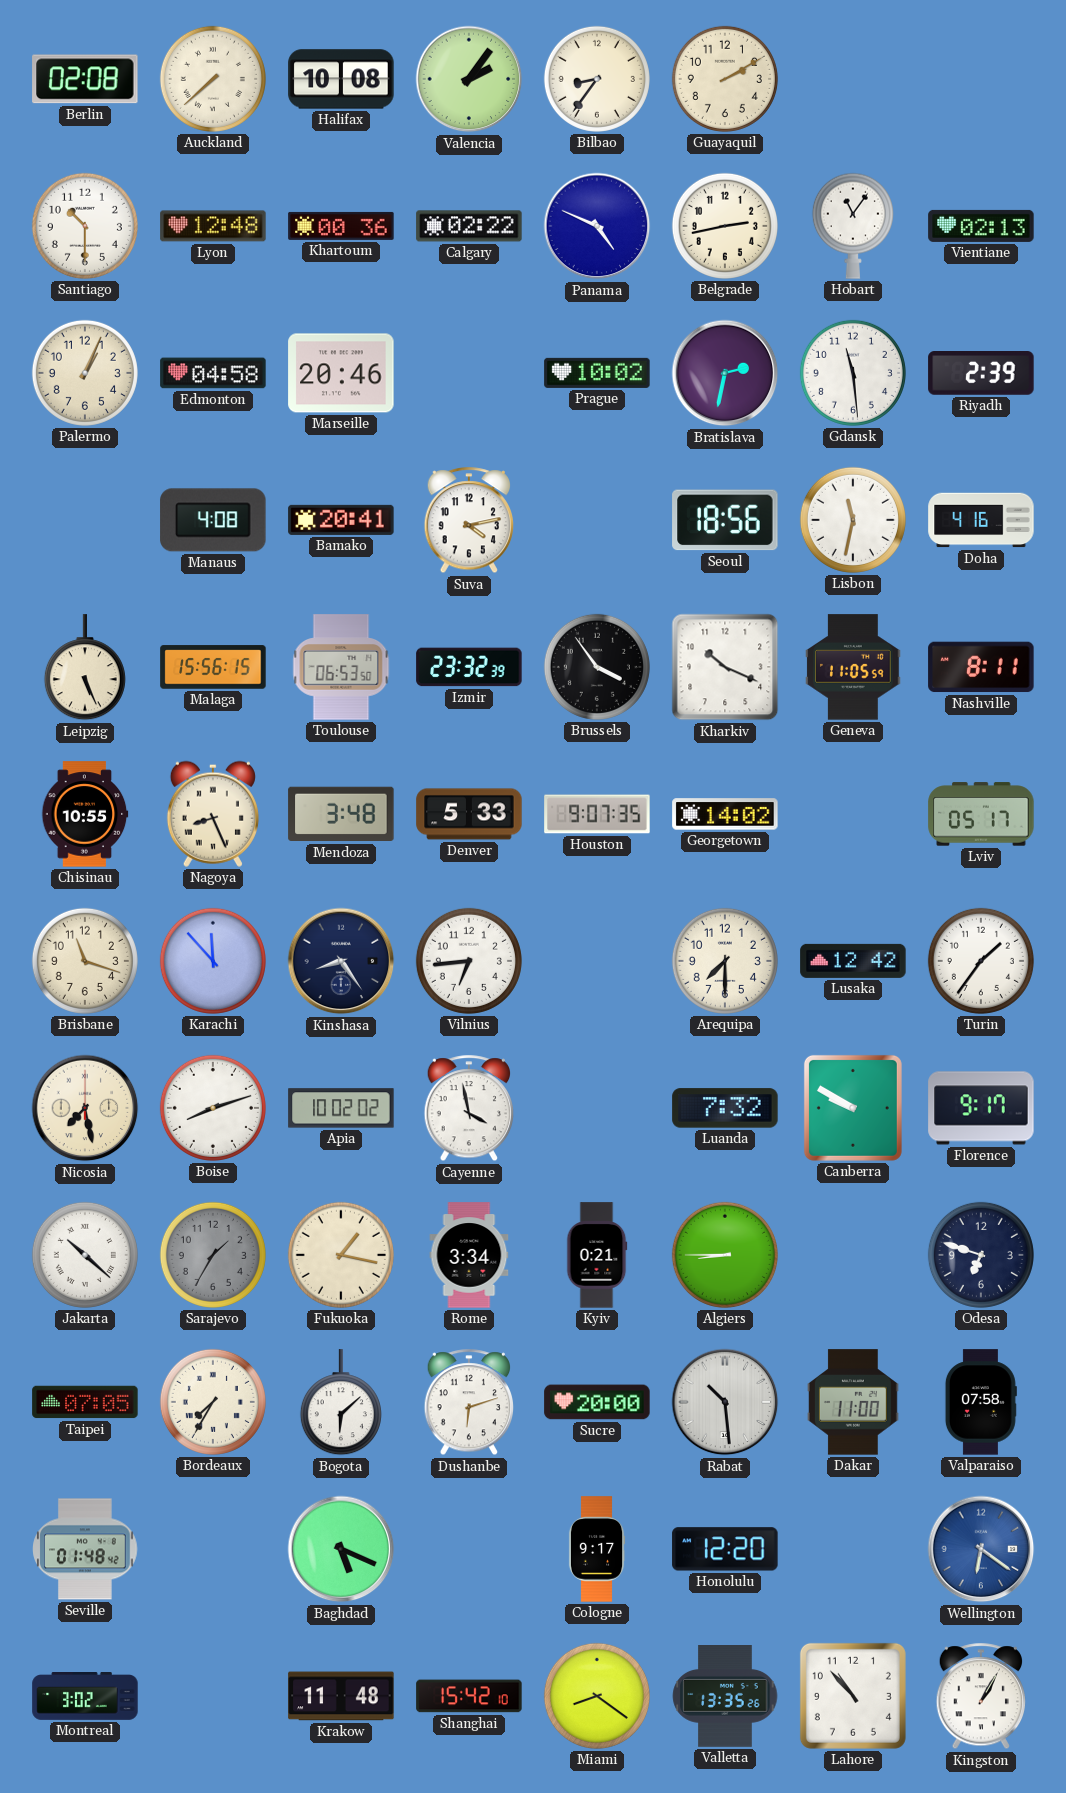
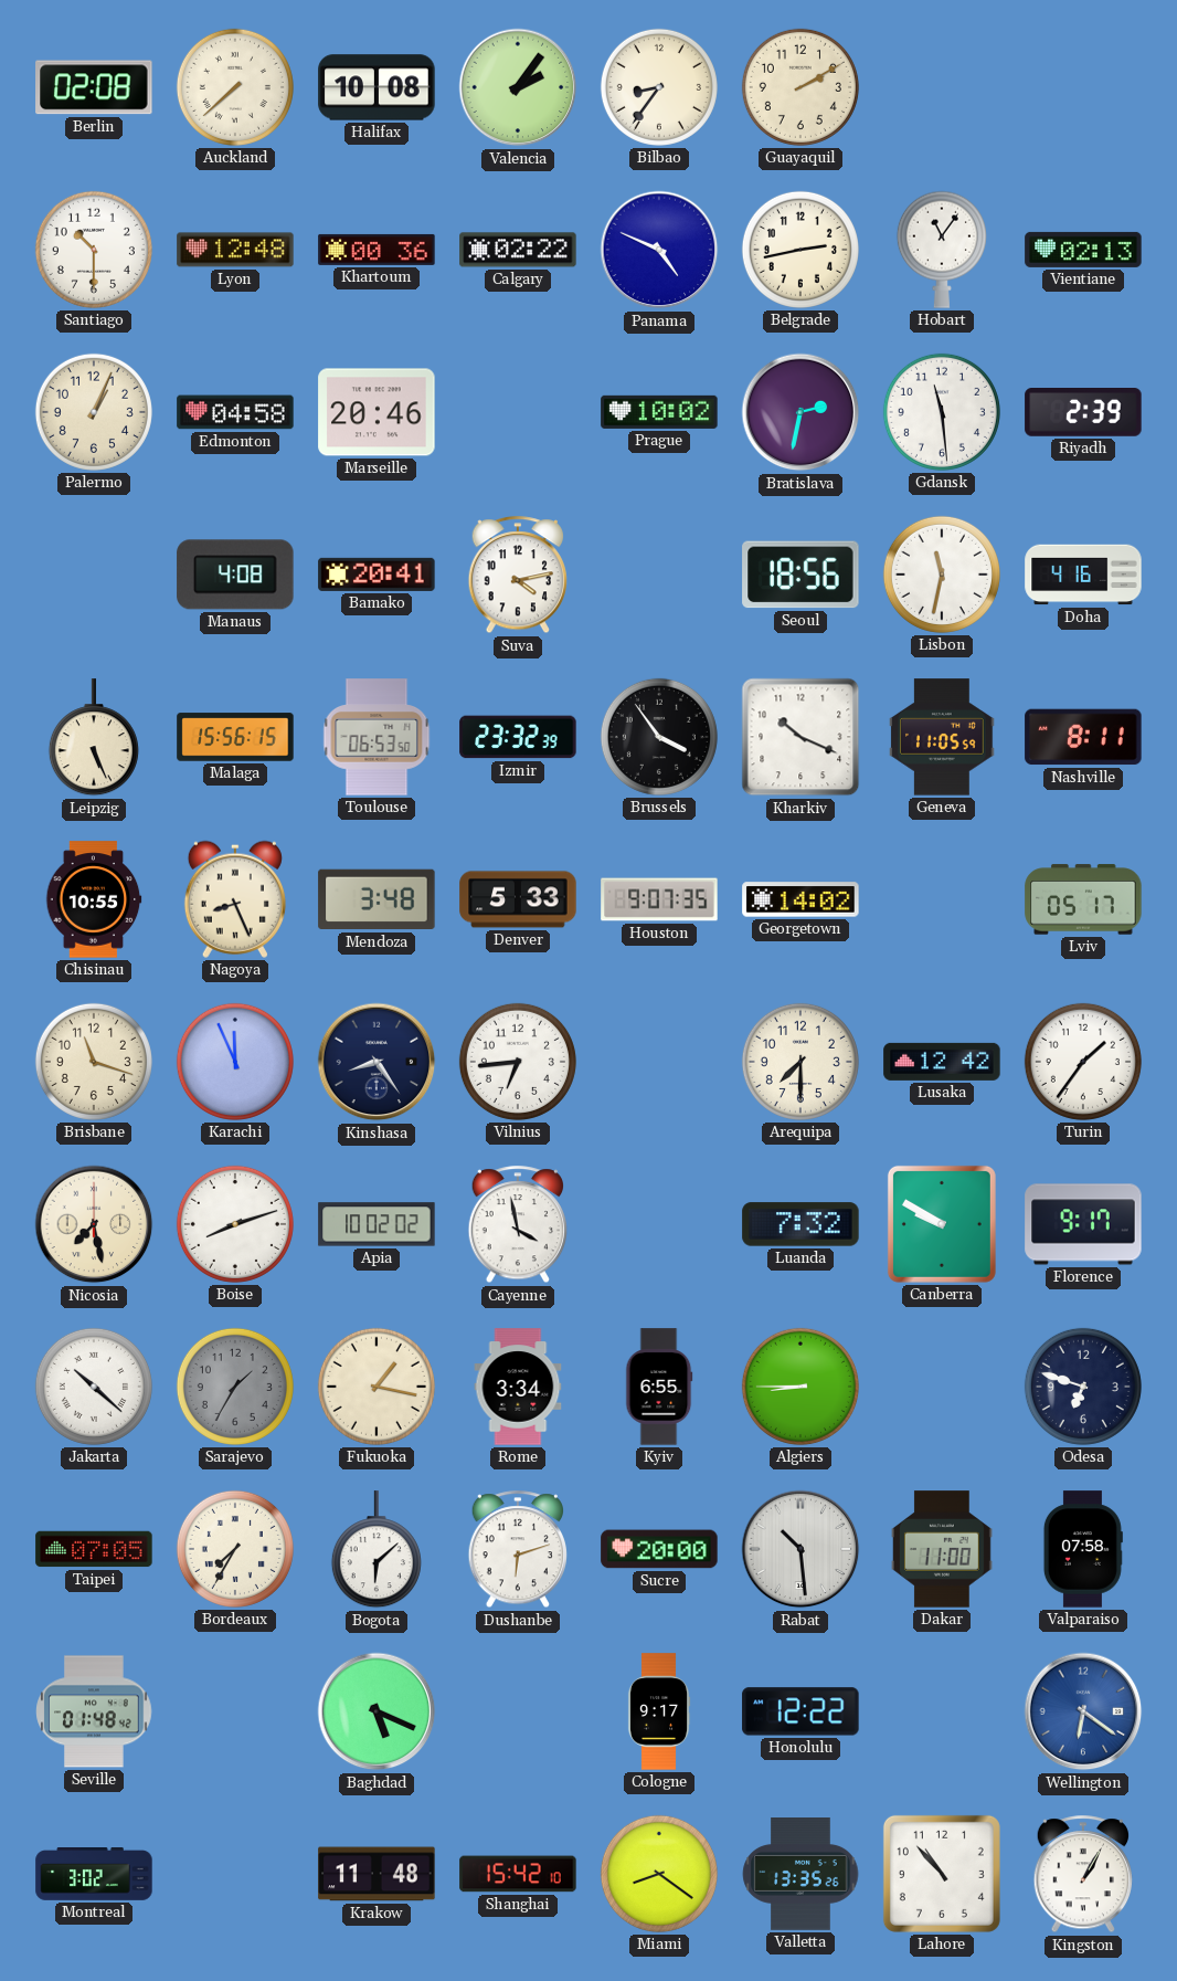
Karachi: 11:53 -> 11:56 (235, 1062)
Kyiv: 0:21 -> 6:55 (659, 1387)
Honolulu: 12:20 -> 12:22 (800, 1711)
